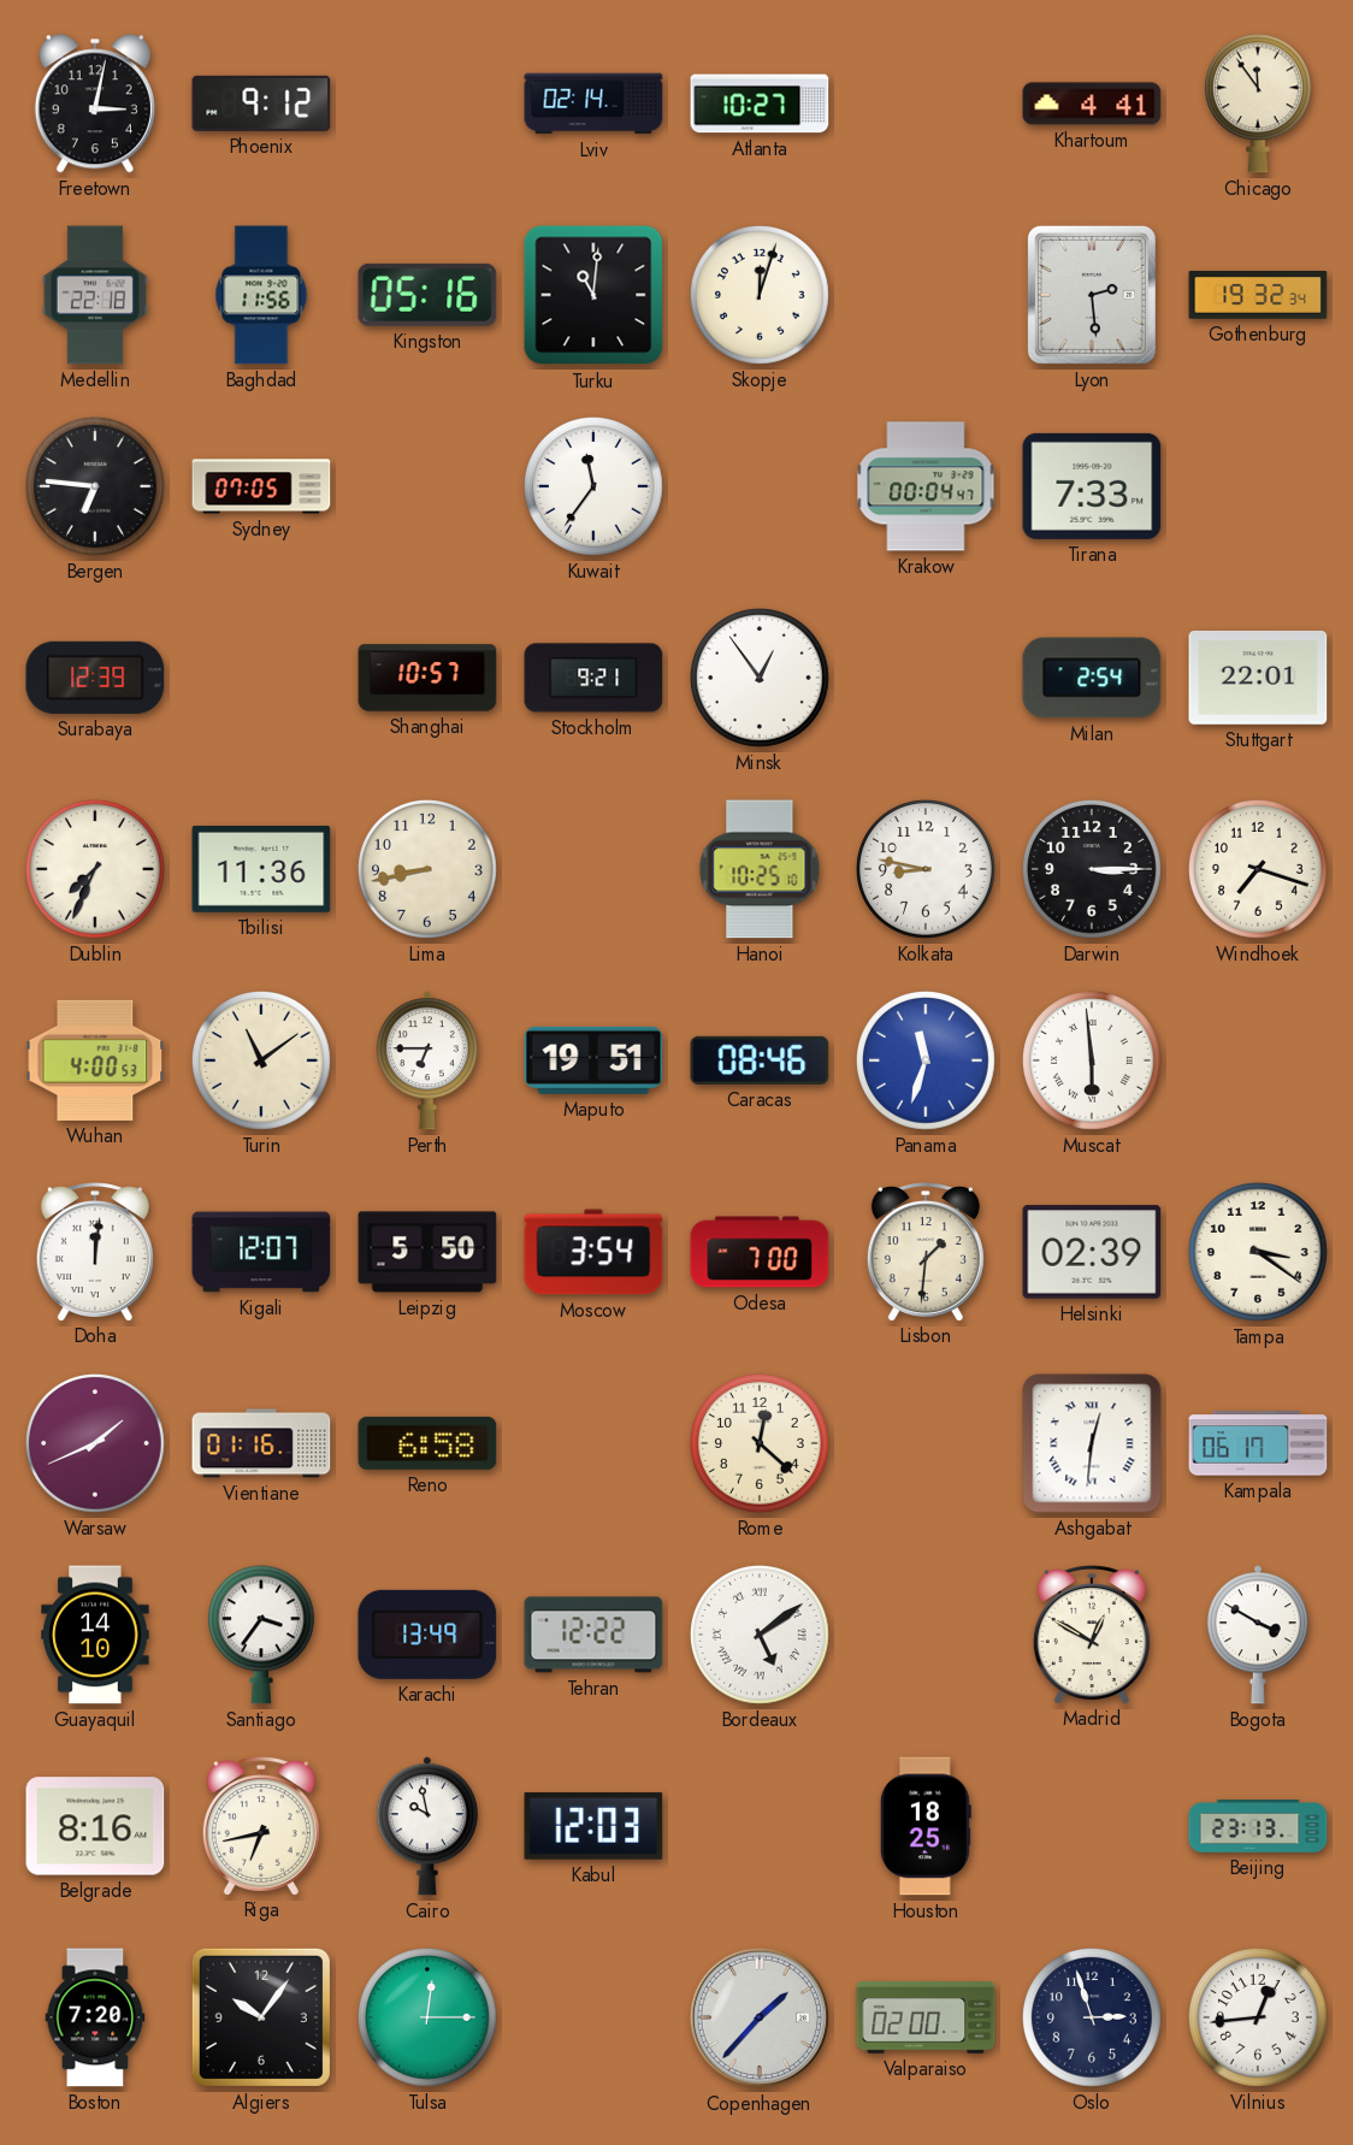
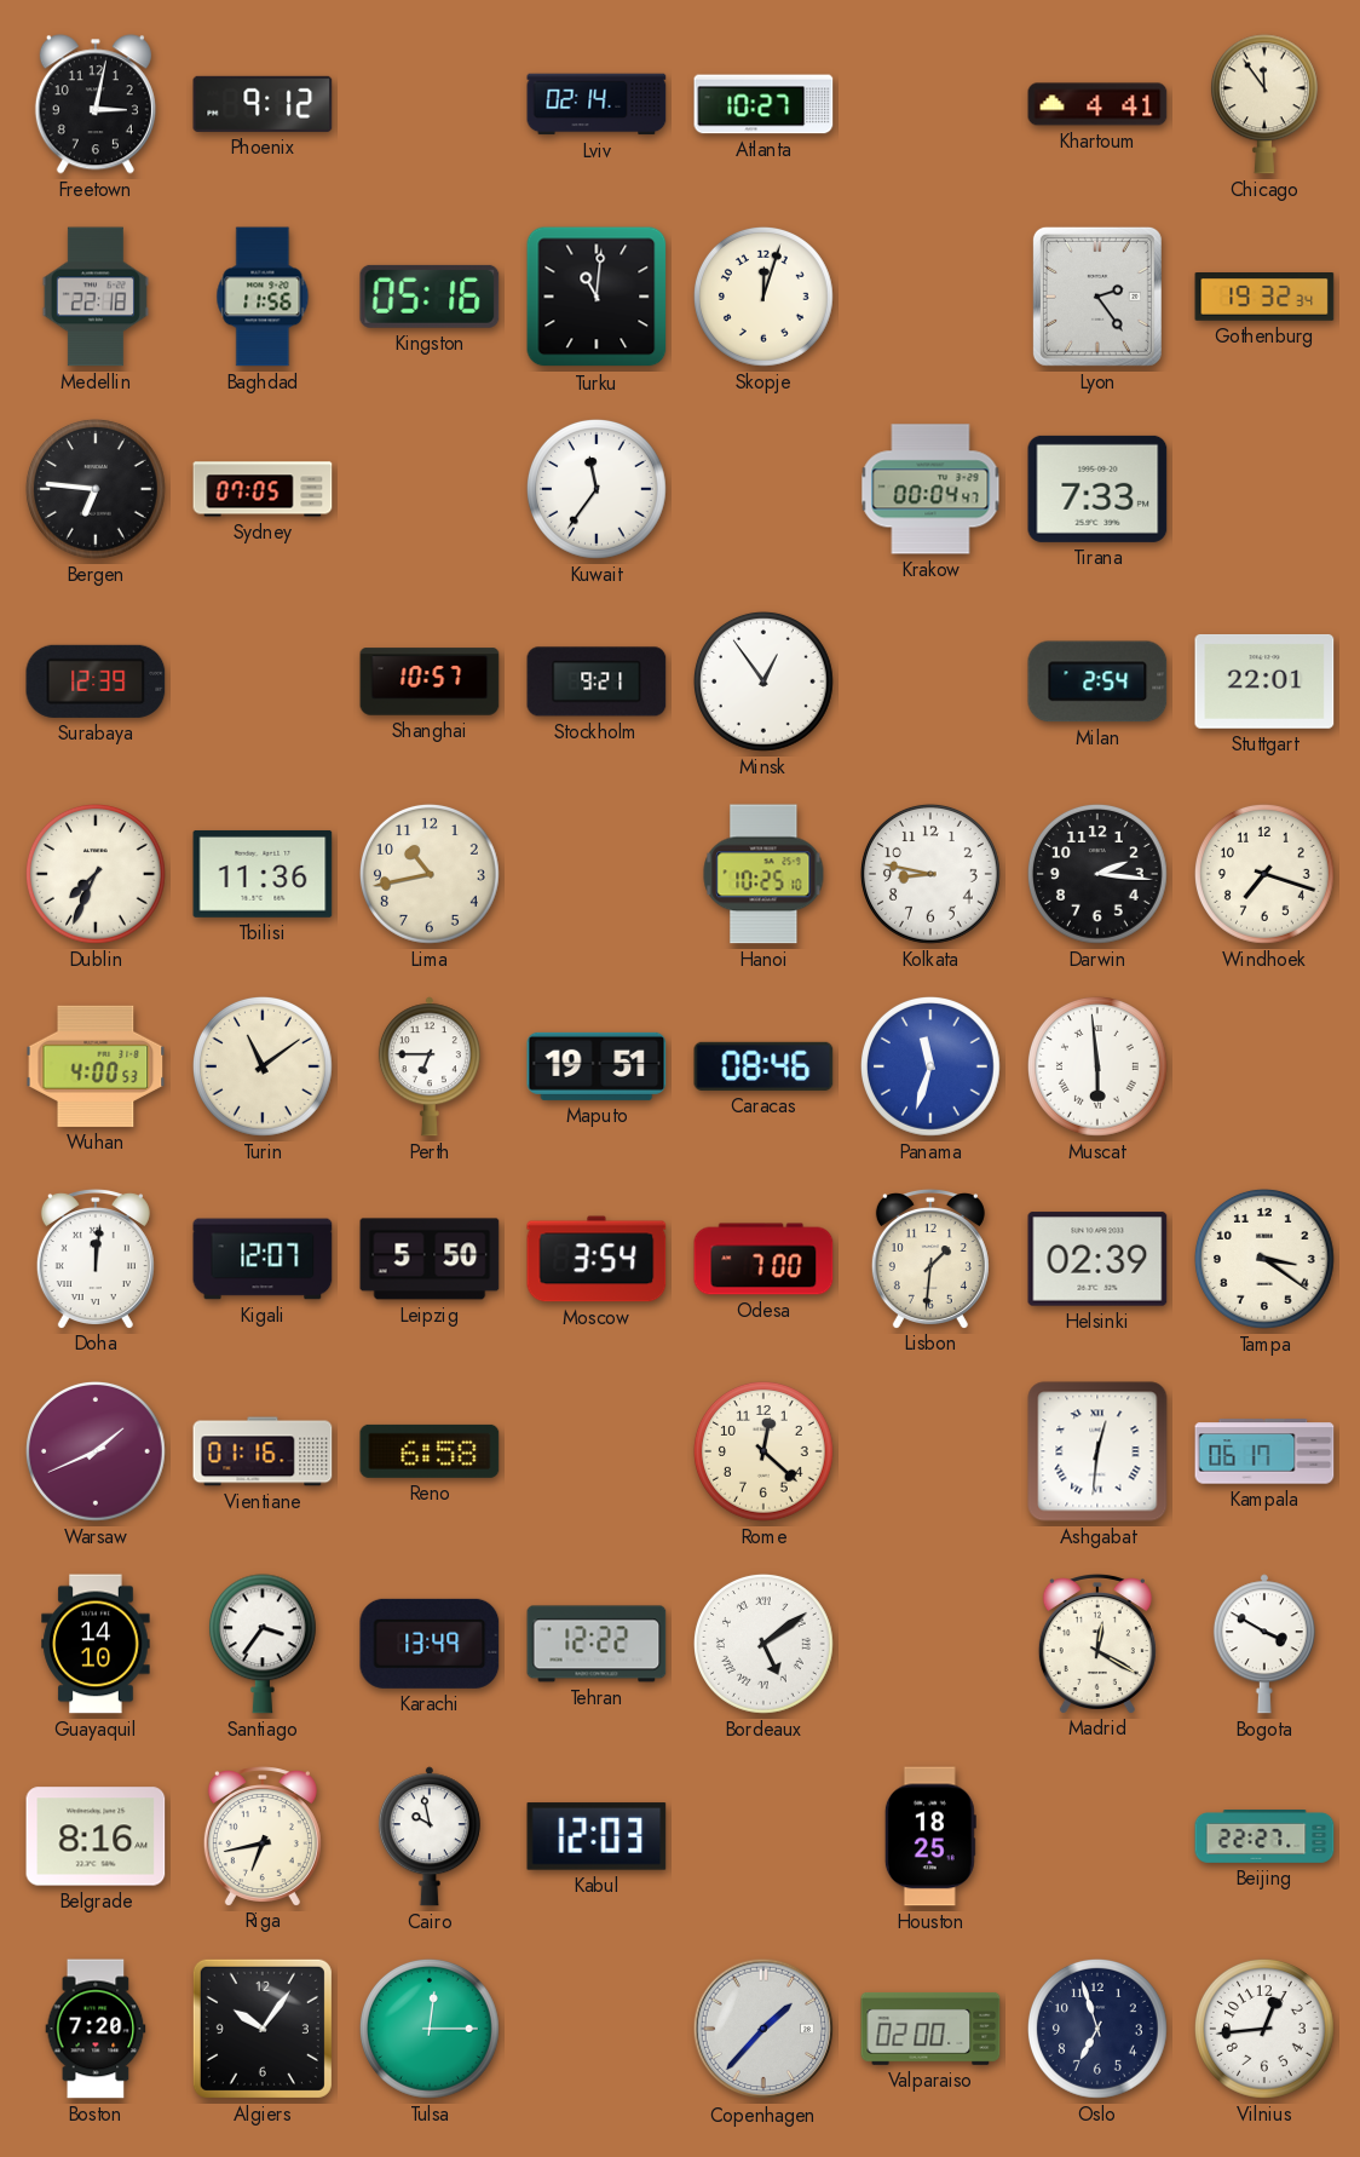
Lyon: 2:29 -> 2:24 (1097, 297)
Lima: 8:43 -> 10:43 (431, 875)
Darwin: 3:15 -> 2:16 (1099, 875)
Madrid: 12:50 -> 12:20 (1097, 1644)
Beijing: 23:13 -> 22:27 (1264, 1836)
Oslo: 2:57 -> 6:57 (1099, 2030)
